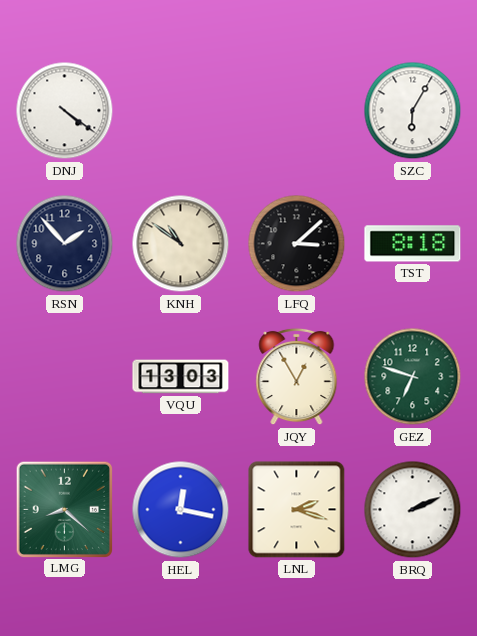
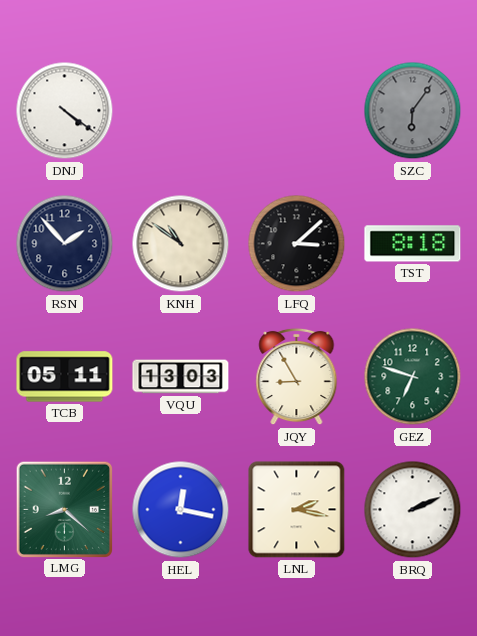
SZC: 6:05 -> 6:06 (413, 111)
SZC dial: white -> grey (413, 111)
TCB: none -> 05:11 (65, 377)
JQY: 12:55 -> 8:55 (297, 377)
LNL: 2:18 -> 2:17 (297, 510)
